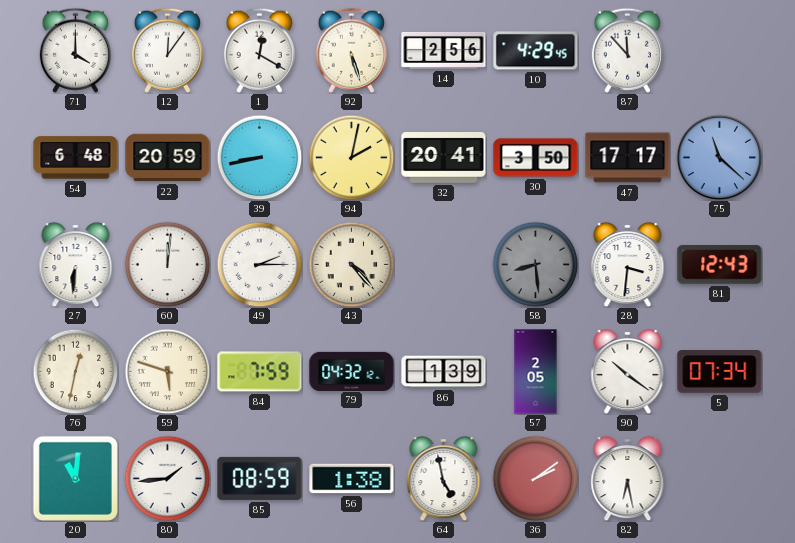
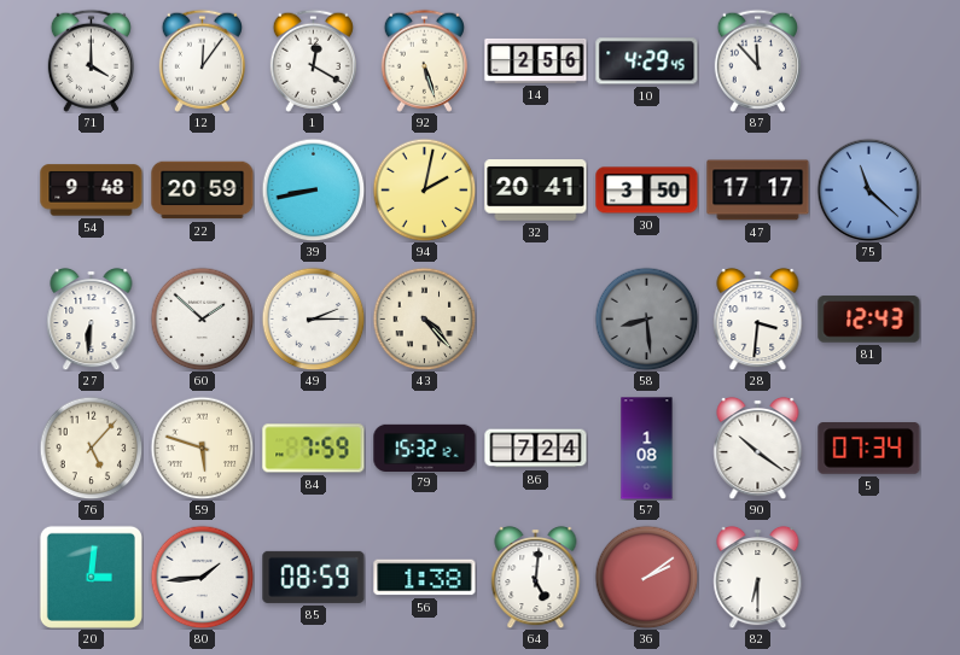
54: 6:48 -> 9:48 (92, 191)
60: 12:01 -> 1:52 (202, 318)
76: 12:32 -> 5:07 (91, 448)
79: 04:32 -> 15:32 (425, 448)
86: 1:39 -> 7:24 (536, 449)
57: 2:05 -> 1:08 (647, 449)
20: 11:01 -> 3:01 (91, 577)
64: 4:58 -> 5:01 (536, 577)
82: 6:28 -> 6:30 (758, 577)
